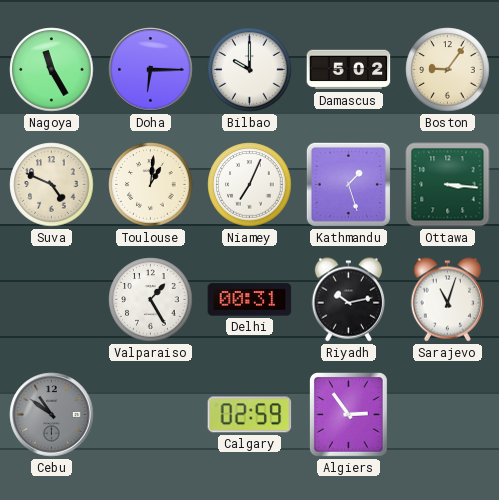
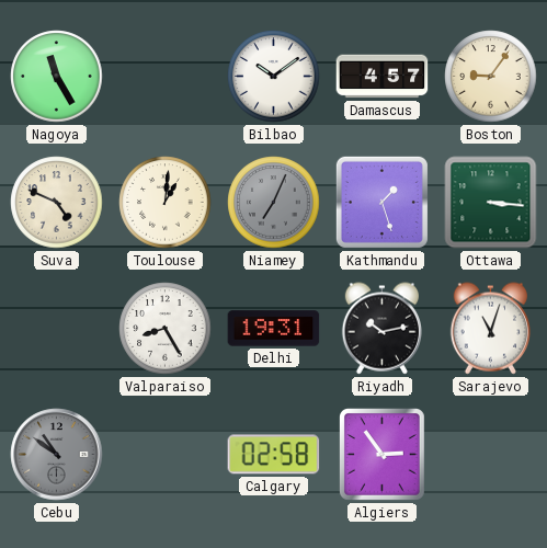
Doha: 6:15 -> none (151, 70)
Bilbao: 10:00 -> 10:09 (274, 77)
Damascus: 5:02 -> 4:57 (383, 77)
Niamey dial: white -> grey (274, 203)
Valparaiso: 1:25 -> 8:25 (166, 329)
Delhi: 00:31 -> 19:31 (274, 329)
Calgary: 02:59 -> 02:58 (274, 455)
